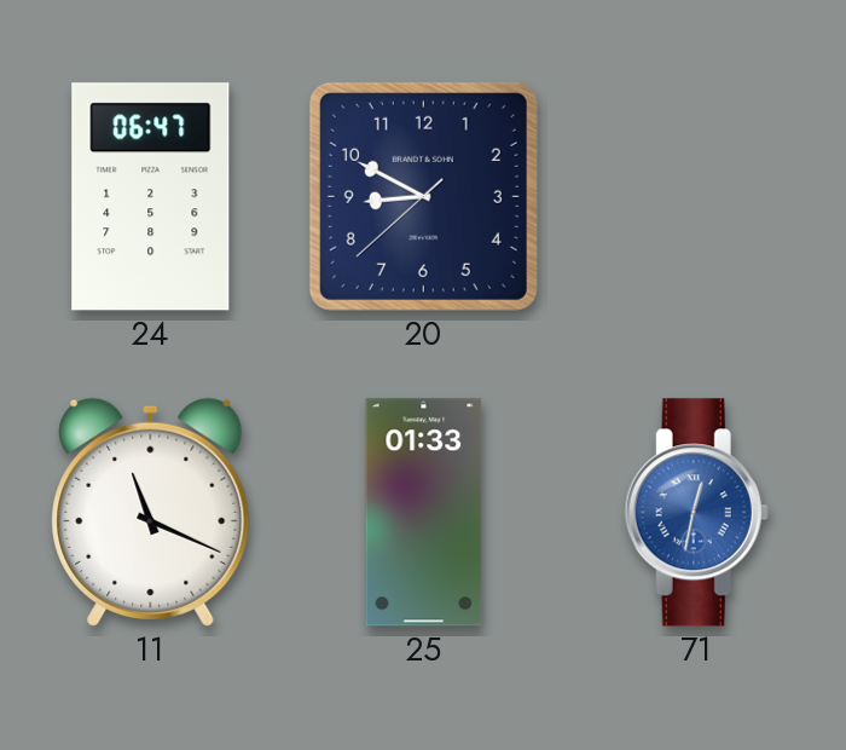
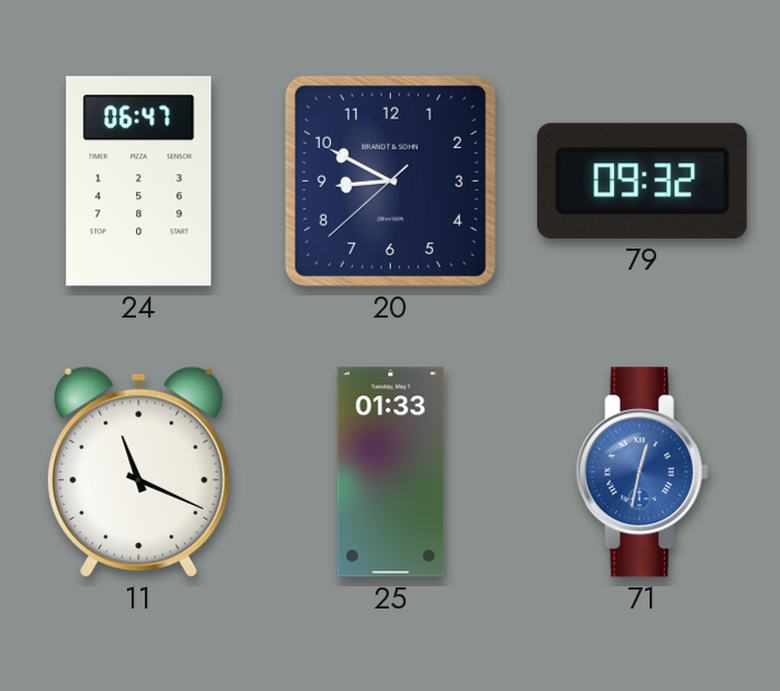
79: none -> 09:32 (643, 181)
